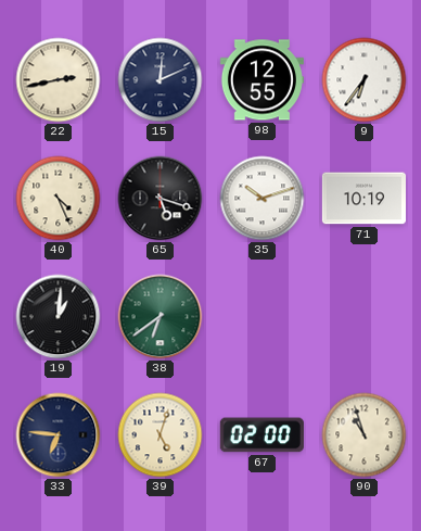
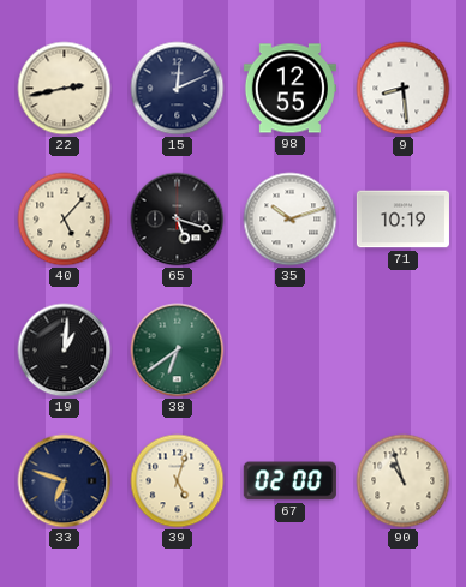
9: 6:36 -> 8:29 (404, 89)
40: 4:26 -> 5:07 (65, 220)
33: 6:46 -> 6:48 (65, 481)
